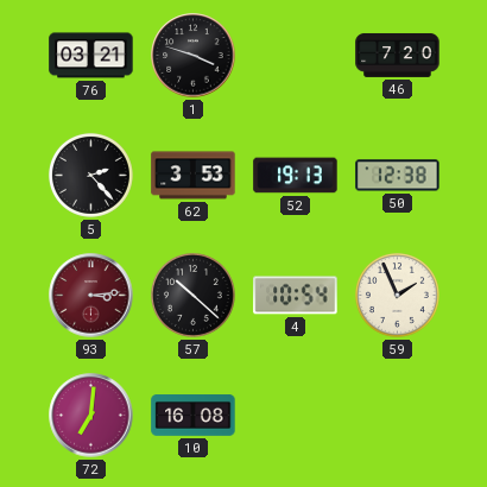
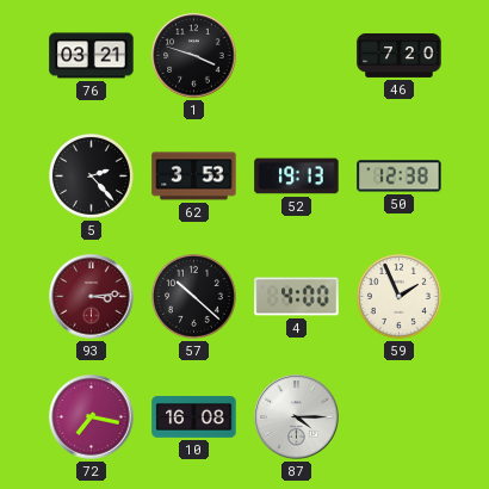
4: 10:54 -> 4:00 (297, 297)
72: 7:01 -> 7:17 (92, 417)
87: none -> 4:15 (297, 417)
